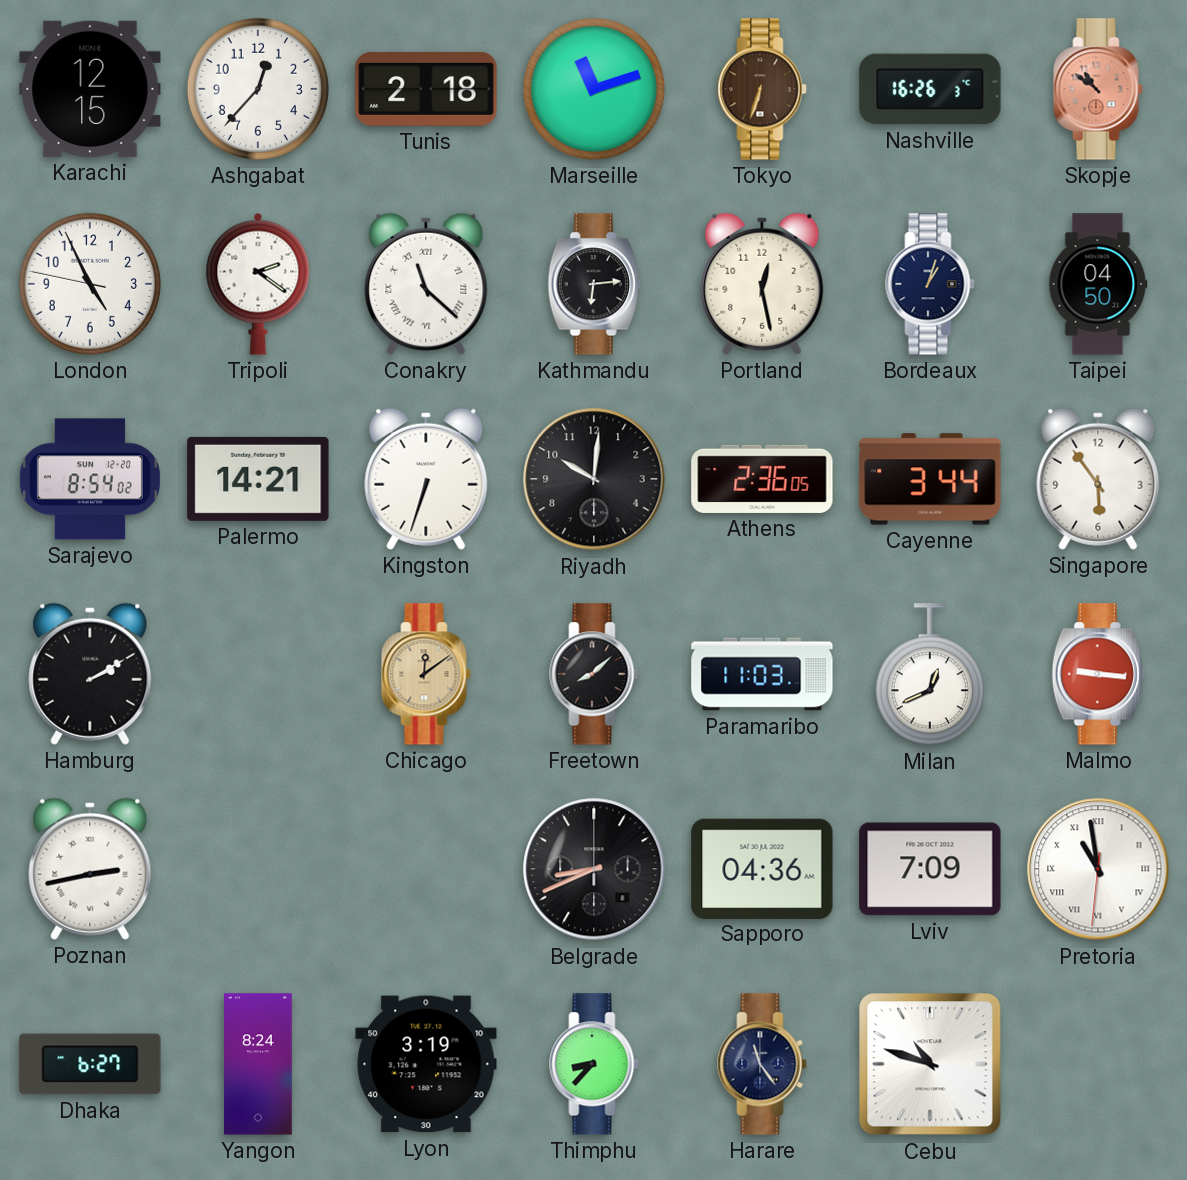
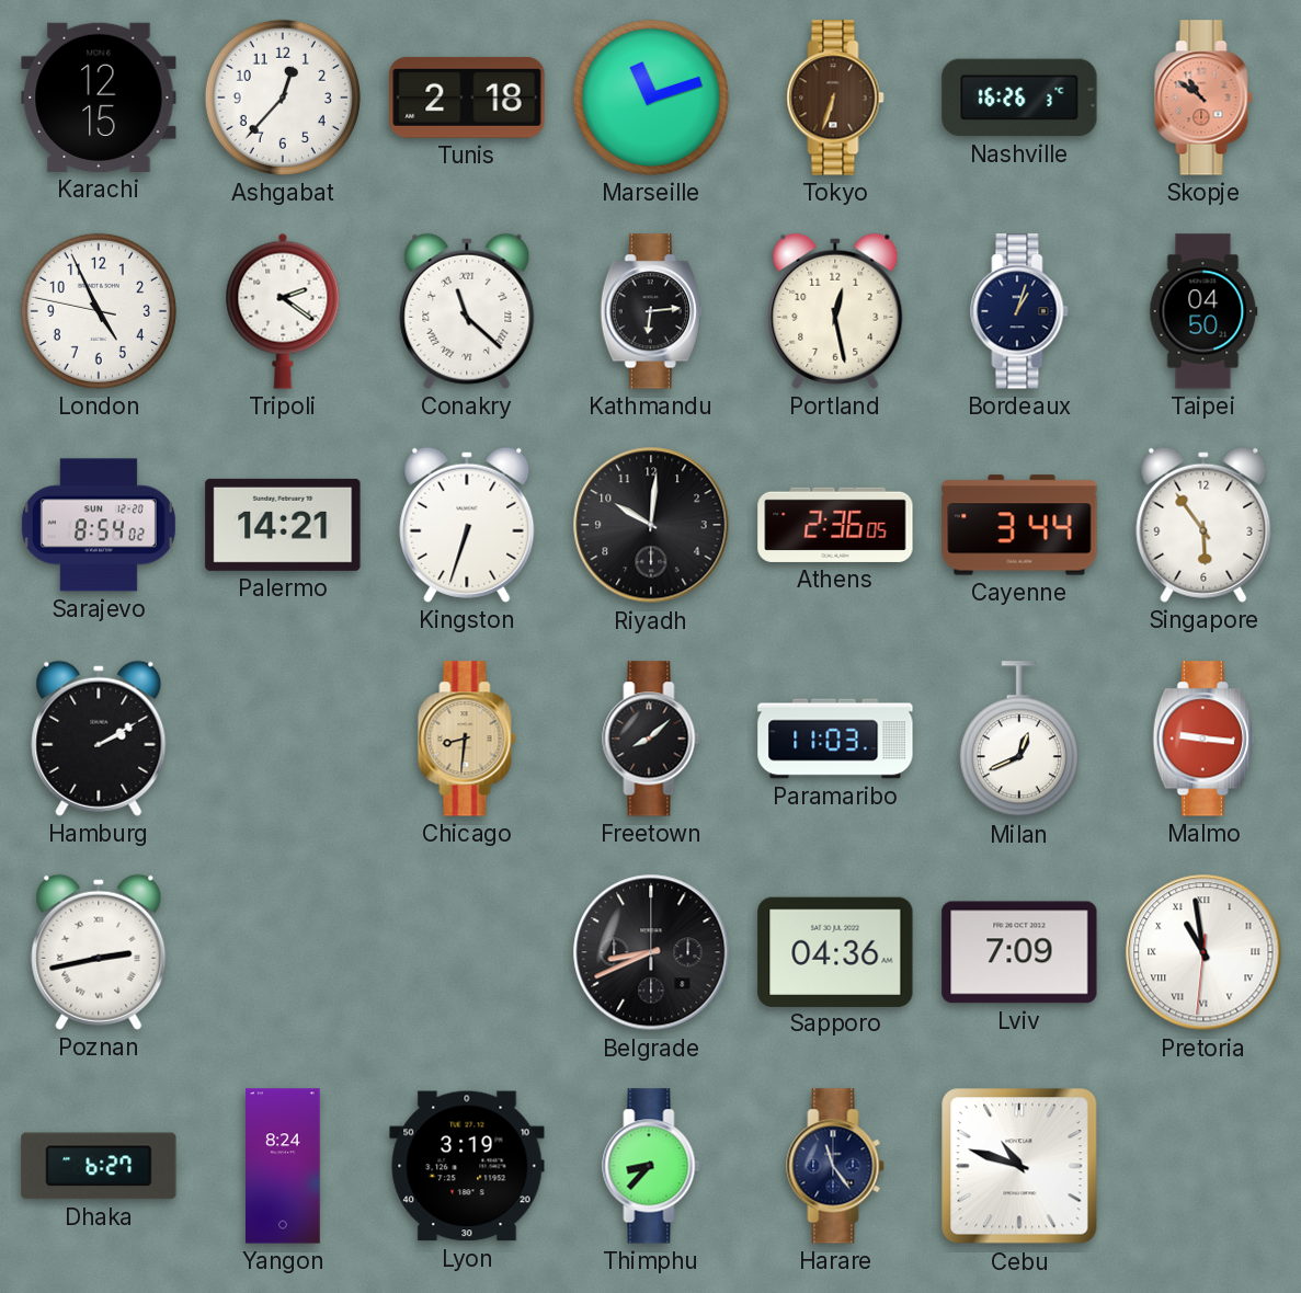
Chicago: 12:09 -> 8:31 (467, 739)
